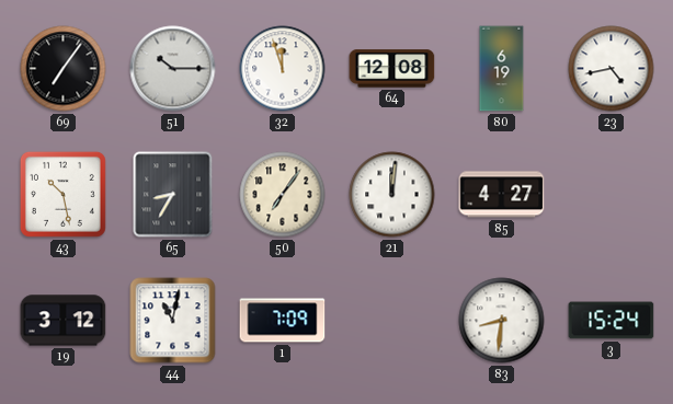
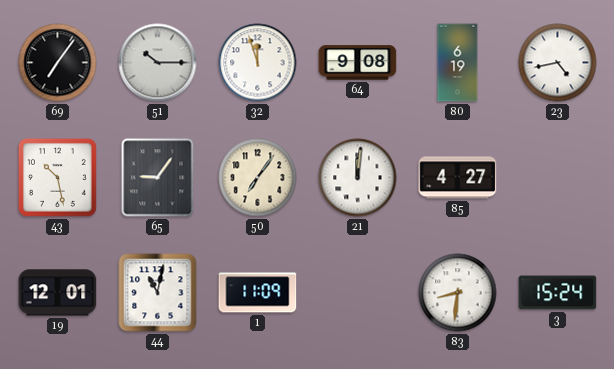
64: 12:08 -> 9:08 (358, 63)
65: 8:35 -> 9:06 (158, 178)
19: 3:12 -> 12:01 (58, 293)
1: 7:09 -> 11:09 (258, 293)
